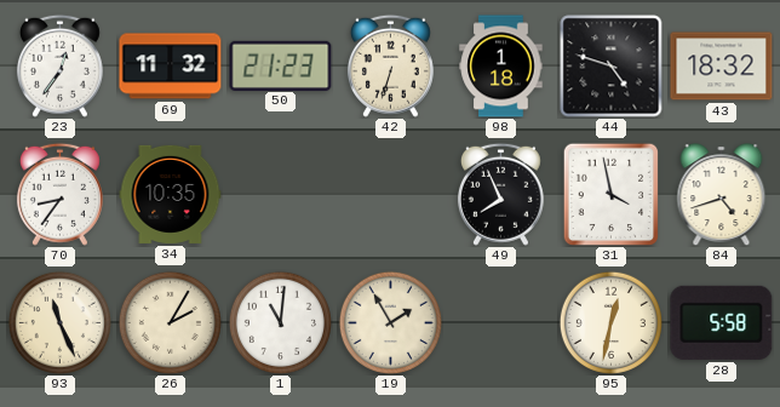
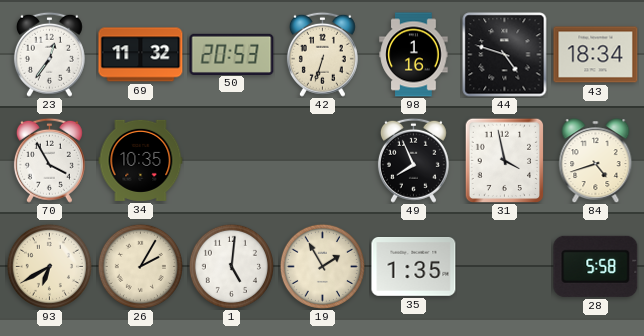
50: 21:23 -> 20:53 (232, 54)
98: 1:18 -> 1:16 (414, 55)
43: 18:32 -> 18:34 (596, 55)
70: 8:36 -> 3:55 (49, 160)
93: 11:26 -> 6:40 (49, 266)
1: 11:01 -> 5:01 (231, 266)
35: none -> 1:35 (414, 267)
95: 12:32 -> none (610, 322)
